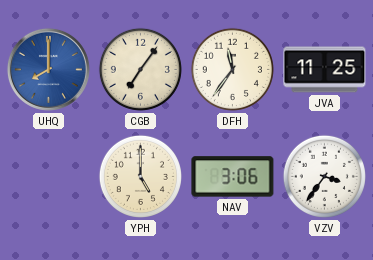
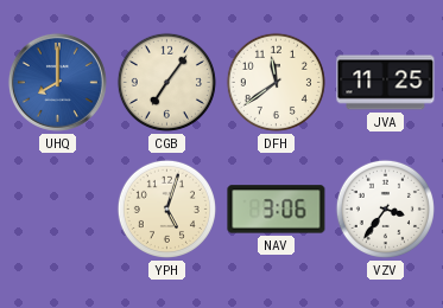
DFH: 11:36 -> 11:39 (276, 82)
YPH: 5:00 -> 5:03 (166, 208)
